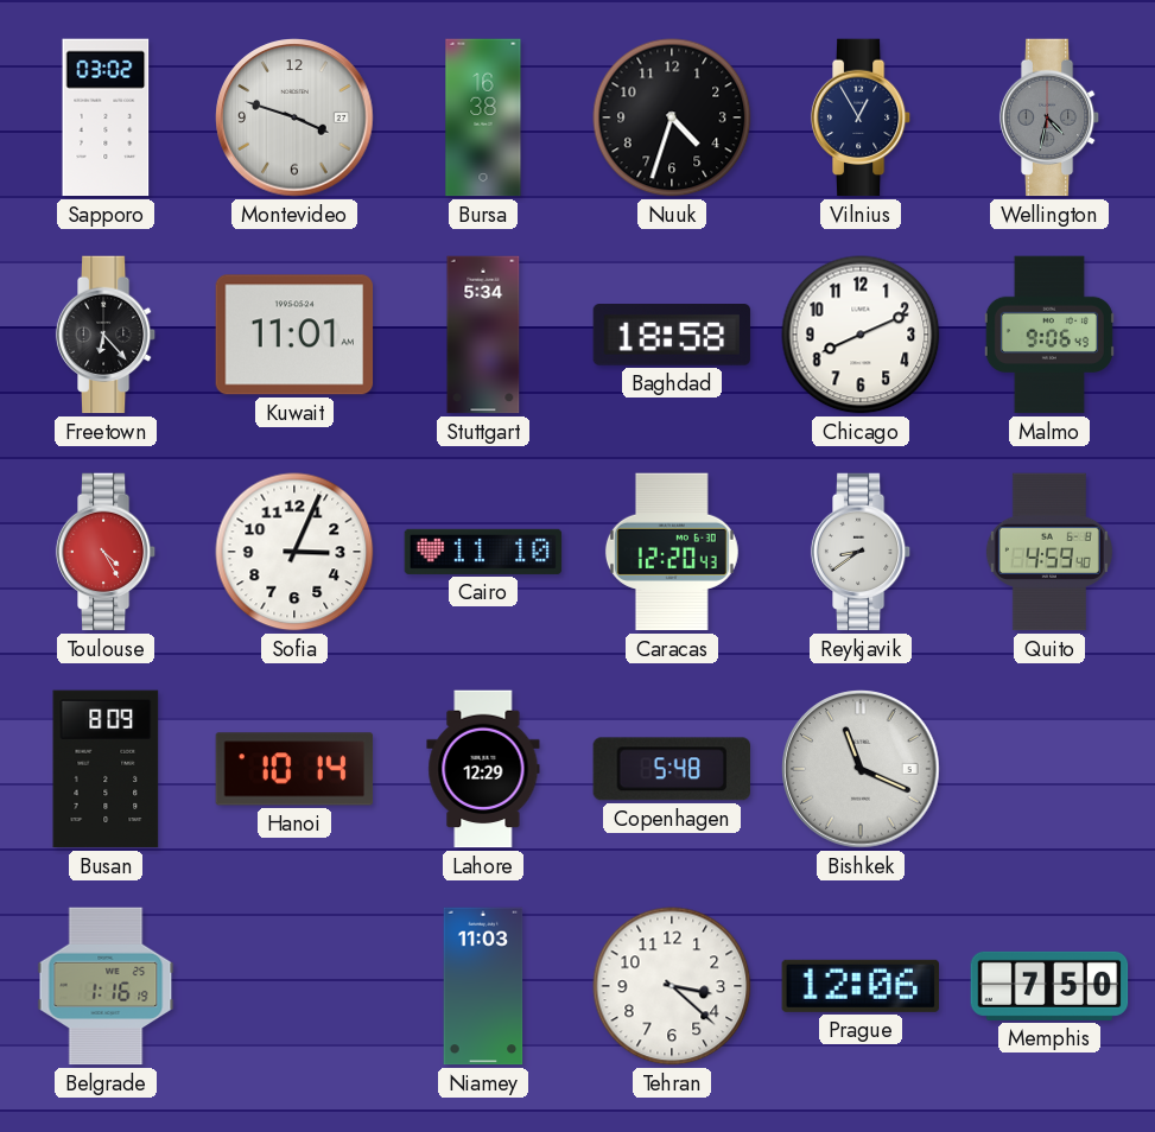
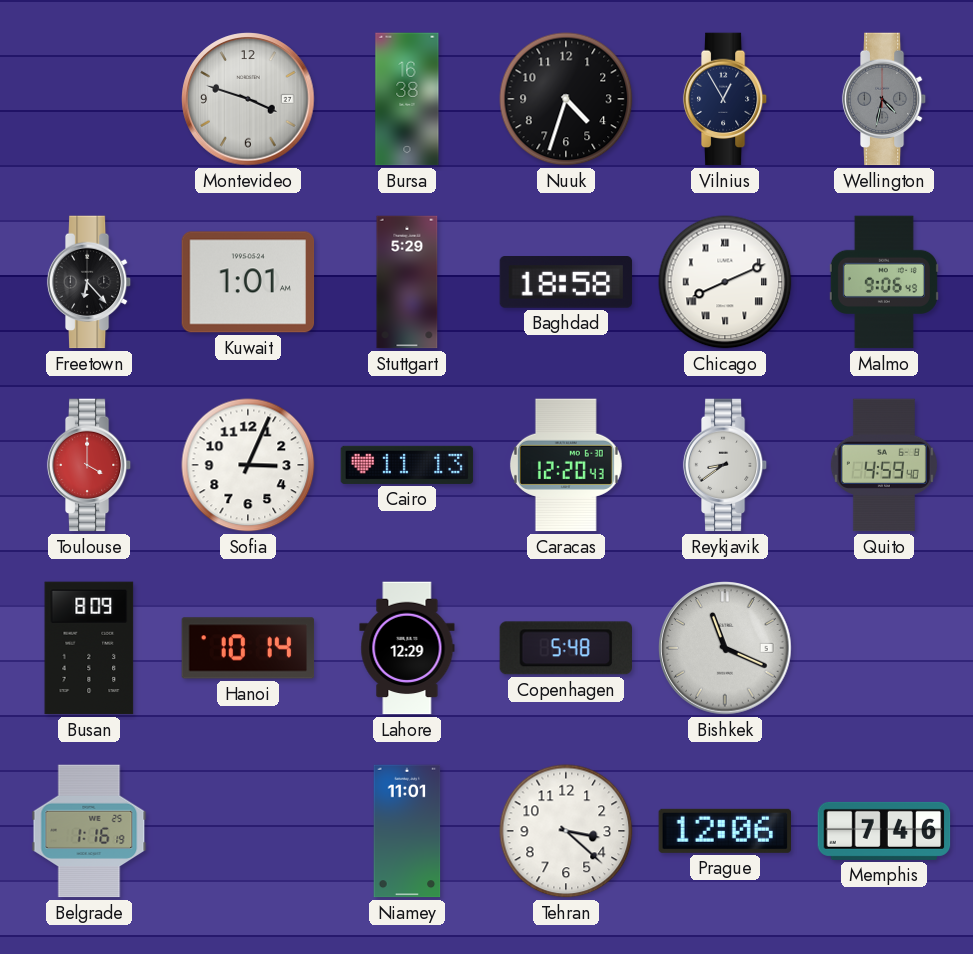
Sapporo: 03:02 -> none (106, 117)
Kuwait: 11:01 -> 1:01 (248, 282)
Stuttgart: 5:34 -> 5:29 (407, 282)
Chicago numerals: Arabic -> Roman (725, 282)
Toulouse: 4:25 -> 4:00 (89, 465)
Cairo: 11:10 -> 11:13 (407, 465)
Niamey: 11:03 -> 11:01 (407, 831)
Memphis: 7:50 -> 7:46 (884, 831)
